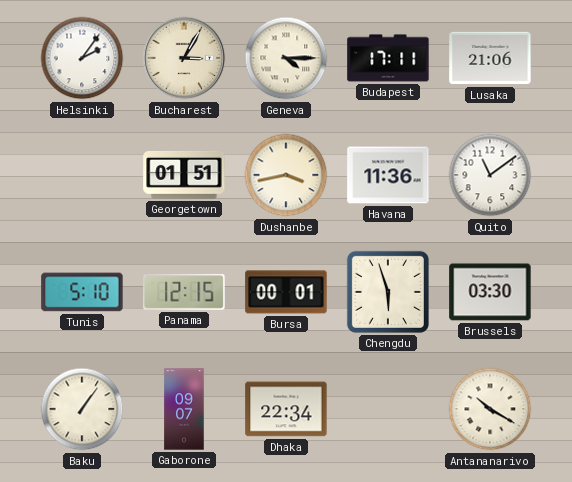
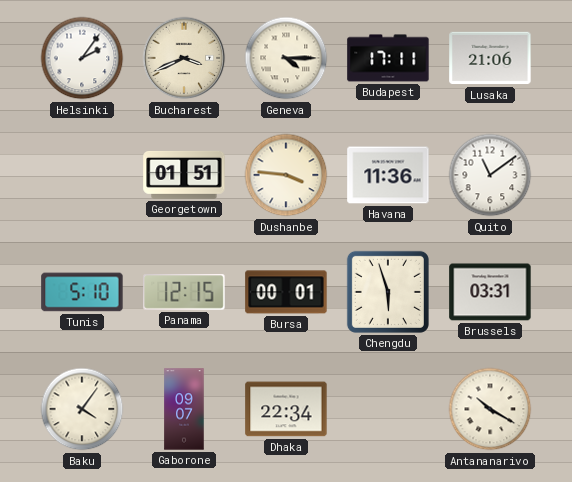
Bucharest: 3:05 -> 3:41 (184, 58)
Dushanbe: 3:43 -> 3:46 (286, 175)
Brussels: 03:30 -> 03:31 (490, 292)
Baku: 1:06 -> 4:06 (82, 409)
